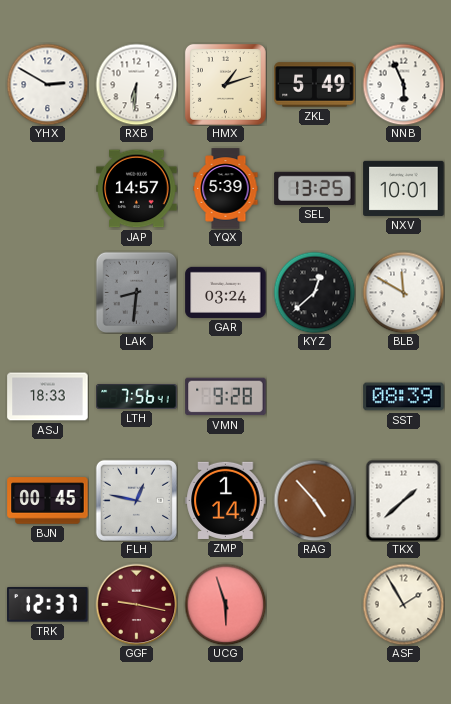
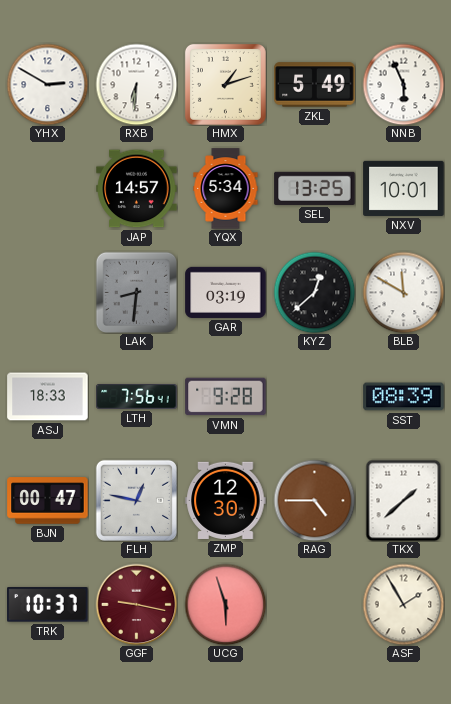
YQX: 5:39 -> 5:34 (226, 189)
GAR: 03:24 -> 03:19 (226, 292)
BJN: 00:45 -> 00:47 (48, 501)
ZMP: 1:14 -> 12:30 (226, 500)
RAG: 4:53 -> 4:45 (314, 500)
TRK: 12:37 -> 10:37 (48, 605)
